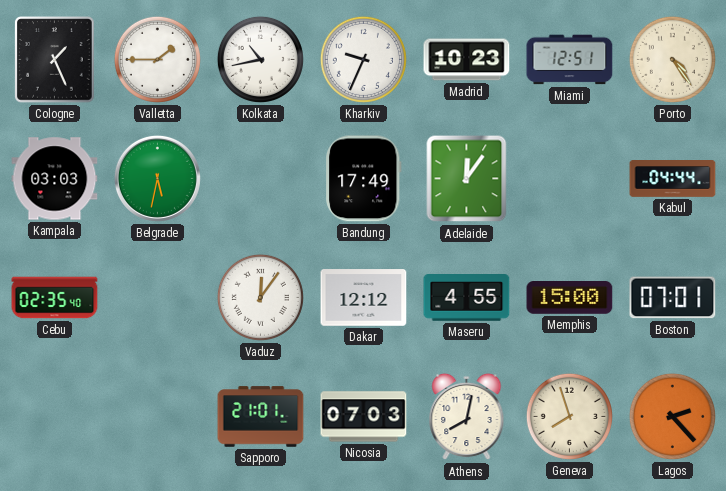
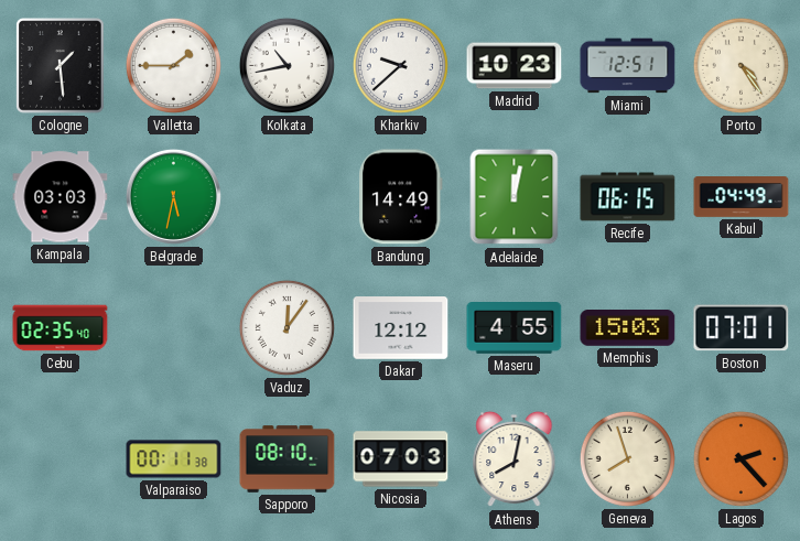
Cologne: 1:26 -> 1:29 (61, 66)
Kharkiv: 9:34 -> 9:38 (400, 65)
Bandung: 17:49 -> 14:49 (401, 197)
Adelaide: 12:06 -> 12:02 (515, 197)
Recife: none -> 06:15 (628, 197)
Kabul: 04:44 -> 04:49 (742, 197)
Memphis: 15:00 -> 15:03 (628, 328)
Valparaiso: none -> 00:11 (174, 459)
Sapporo: 21:01 -> 08:10 (288, 459)
